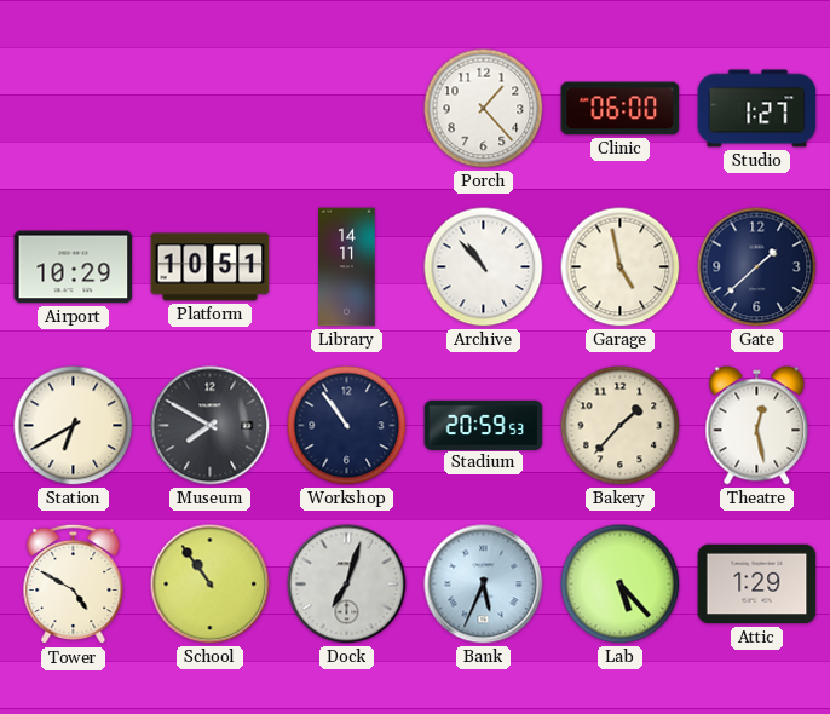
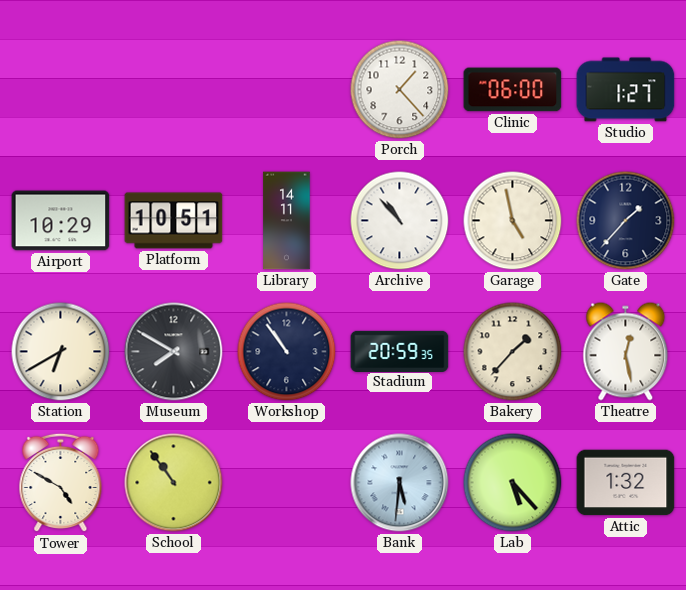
Gate: 1:38 -> 1:37 (626, 221)
Stadium: 20:59:53 -> 20:59:35 (400, 351)
Dock: 7:03 -> none (347, 585)
Bank: 5:34 -> 5:31 (400, 483)
Attic: 1:29 -> 1:32 (626, 483)
